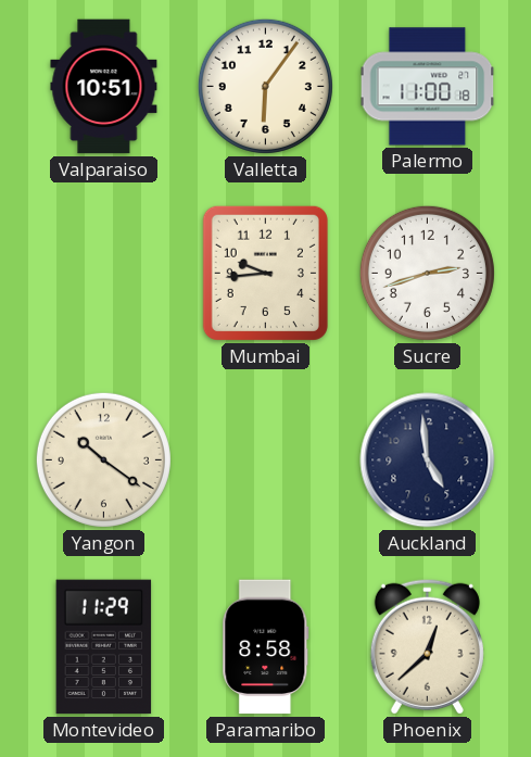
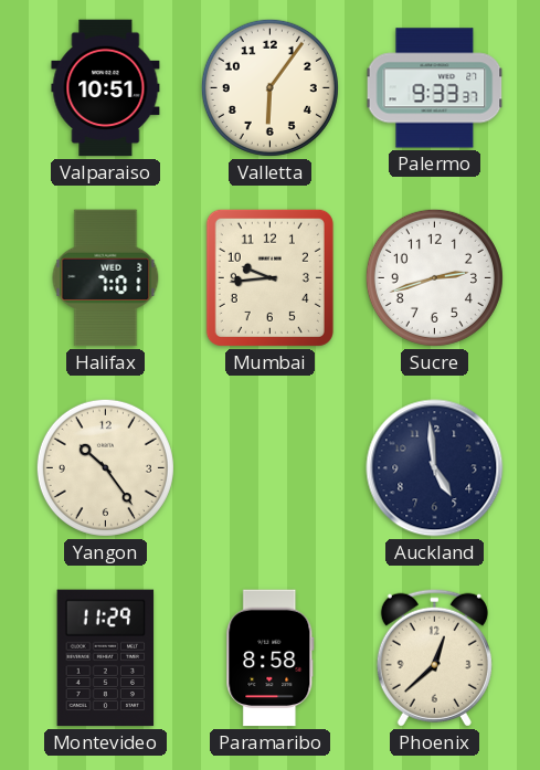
Palermo: 11:00 -> 9:33 (435, 88)
Halifax: none -> 7:01 (106, 278)
Yangon: 10:21 -> 10:24 (105, 467)
